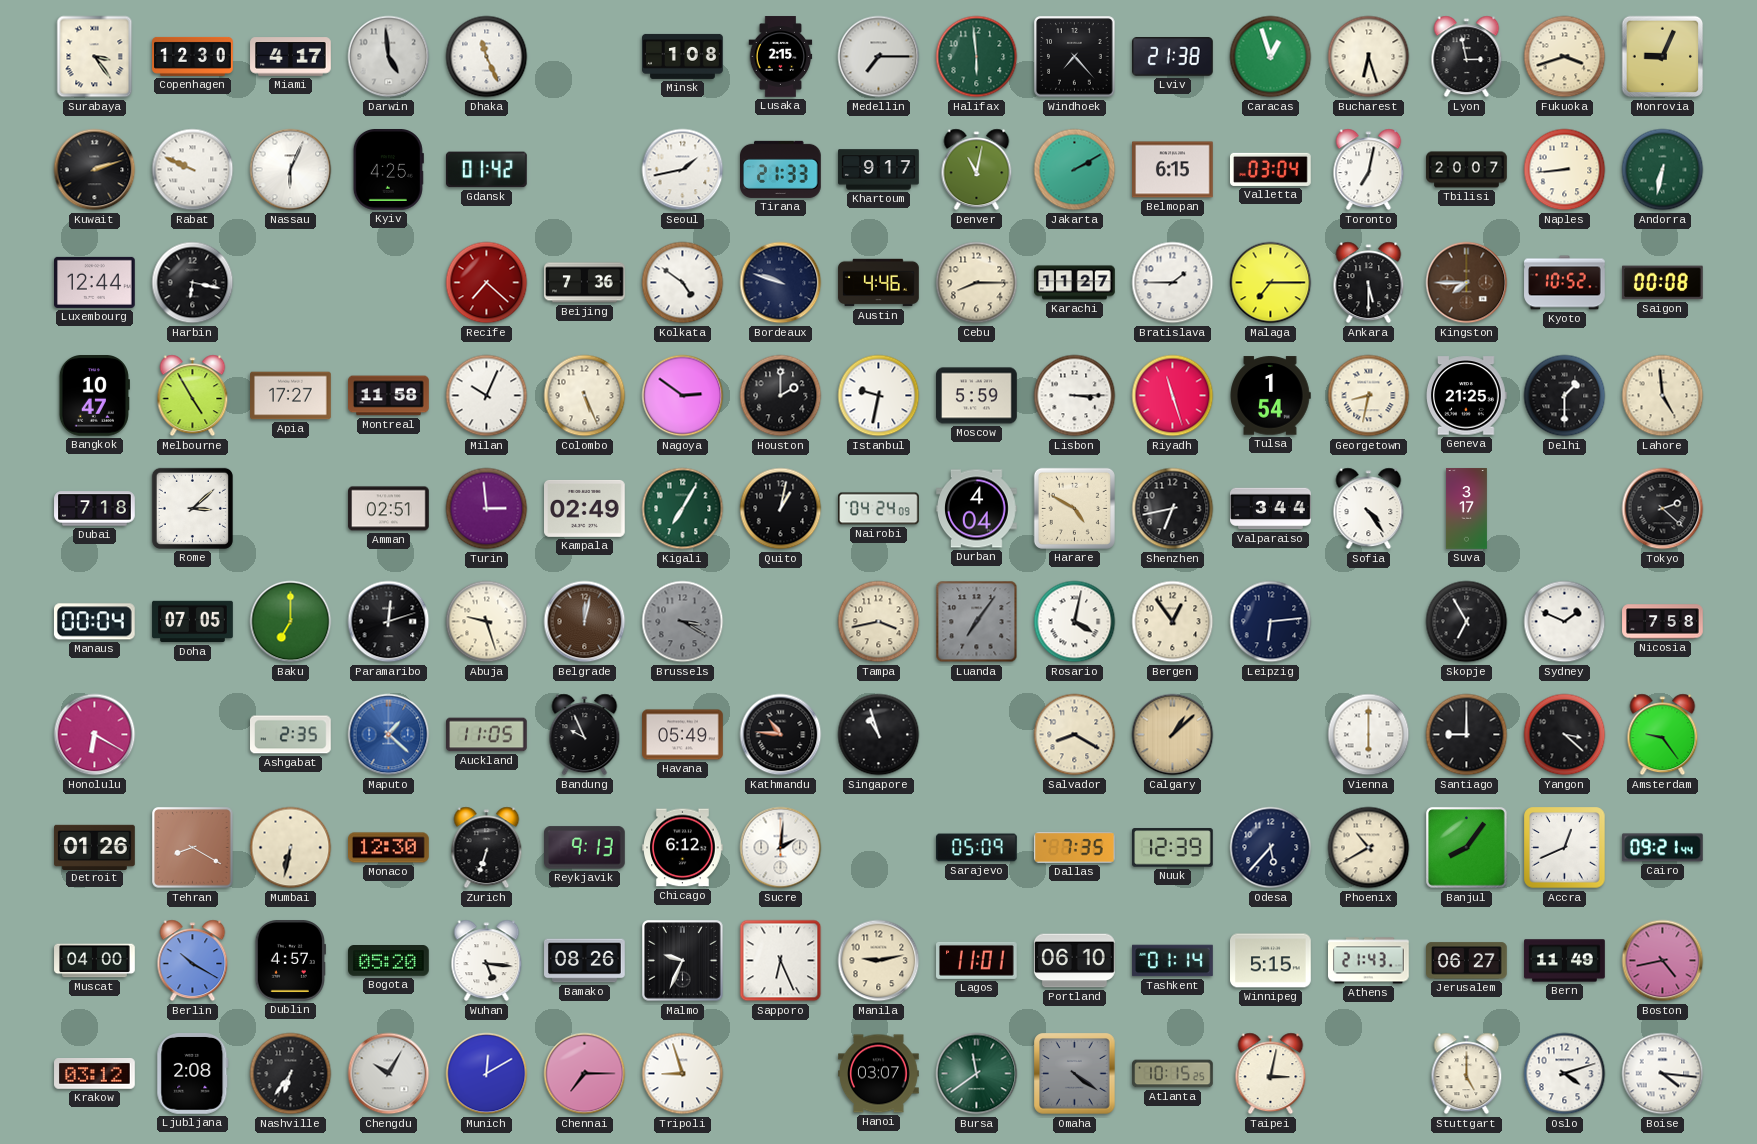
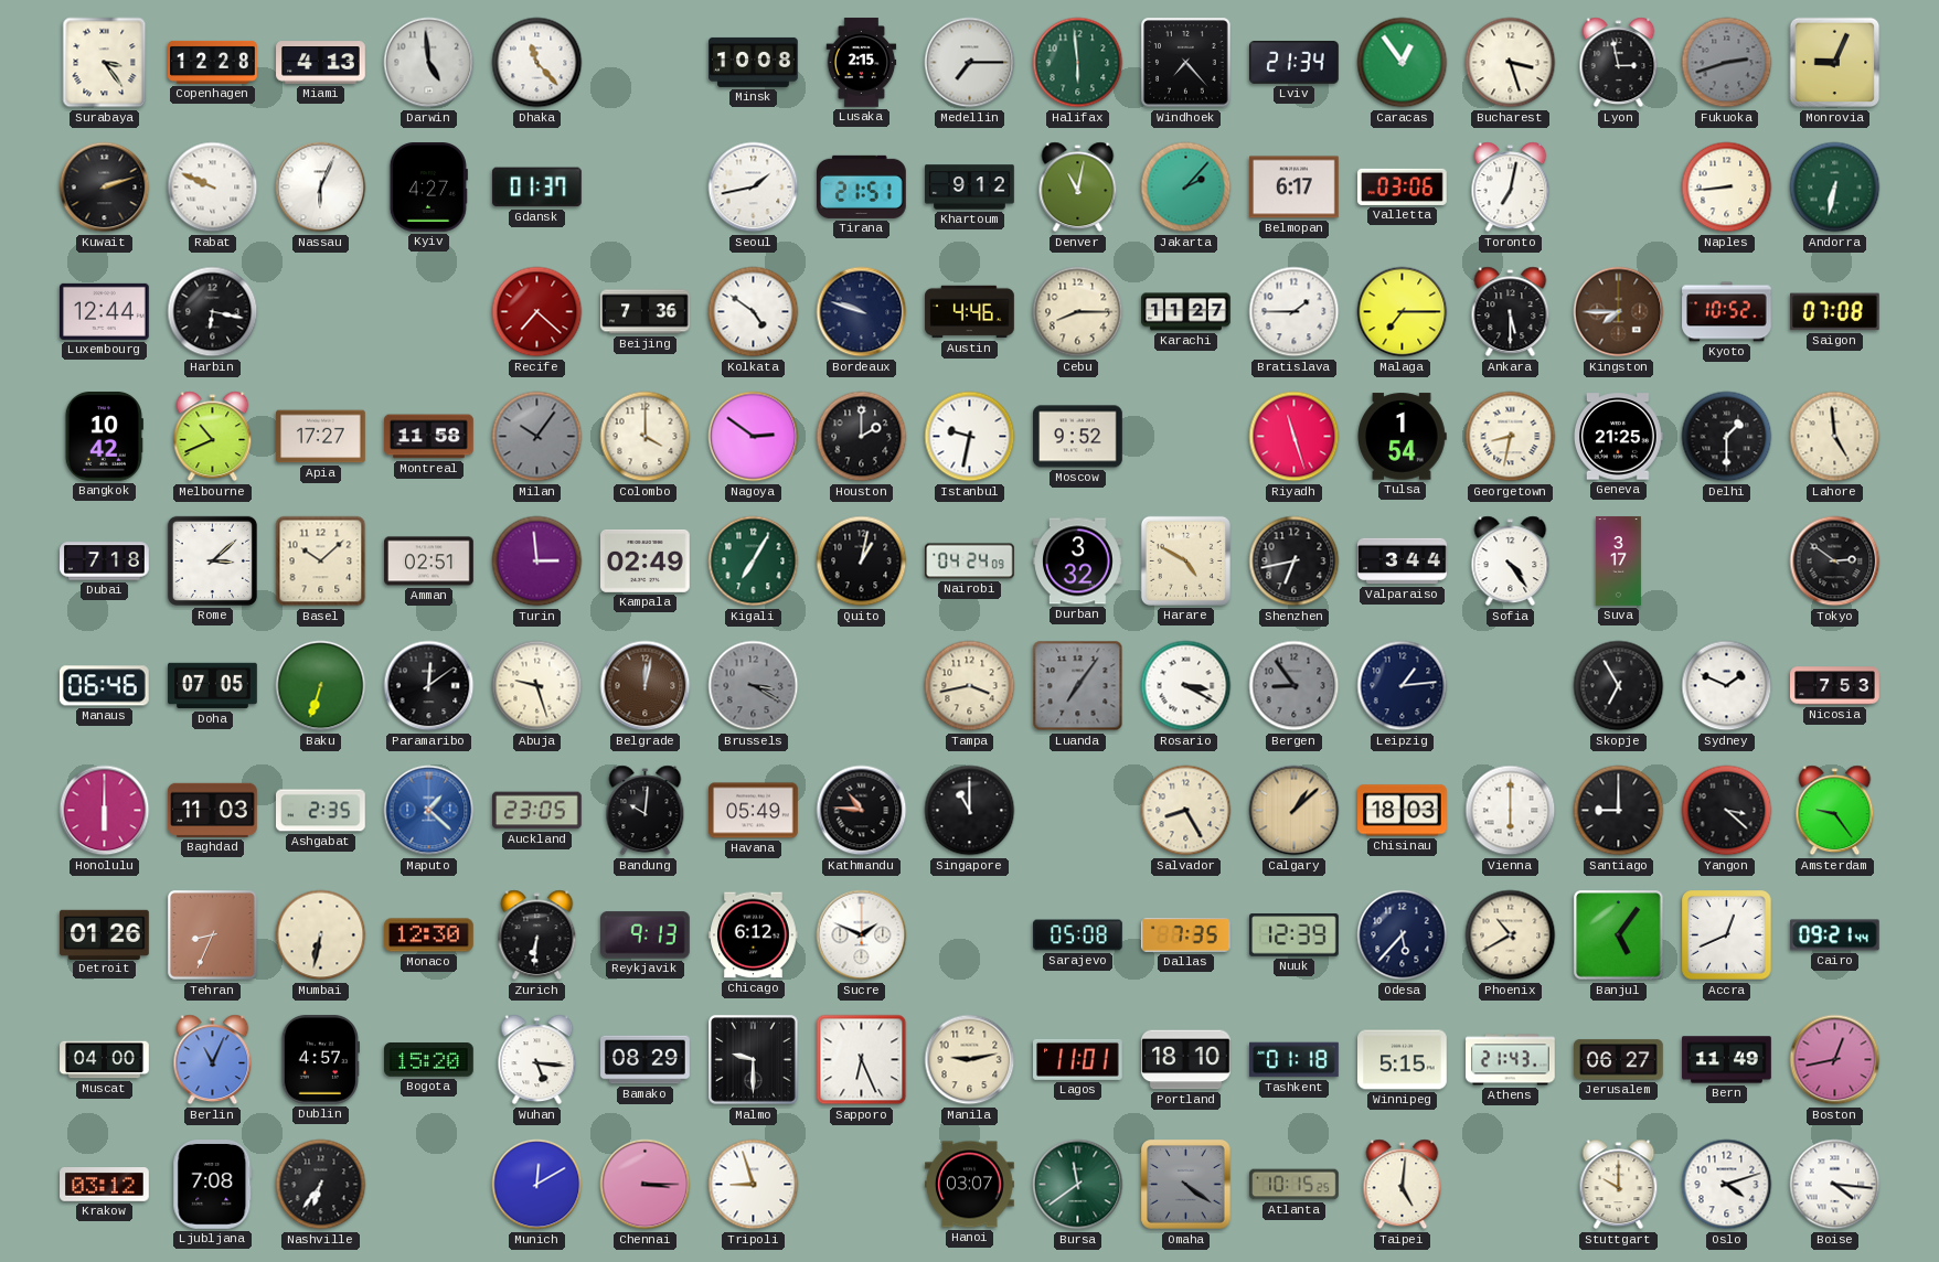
Copenhagen: 12:30 -> 12:28 (213, 62)
Miami: 4:17 -> 4:13 (321, 63)
Dhaka: 11:26 -> 11:23 (537, 63)
Minsk: 1:08 -> 10:08 (754, 62)
Lviv: 21:38 -> 21:34 (1295, 63)
Caracas: 12:57 -> 12:54 (1403, 63)
Bucharest: 6:27 -> 3:27 (1511, 63)
Fukuoka: 3:42 -> 2:42 (1727, 63)
Fukuoka dial: cream -> grey (1727, 63)
Kyiv: 4:25 -> 4:27 (428, 188)
Gdansk: 01:42 -> 01:37 (536, 188)
Tirana: 21:33 -> 21:51 (862, 186)
Khartoum: 9:17 -> 9:12 (970, 188)
Jakarta: 2:10 -> 2:07 (1186, 188)
Belmopan: 6:15 -> 6:17 (1295, 188)
Valletta: 03:04 -> 03:06 (1403, 186)
Tbilisi: 20:07 -> none (1467, 170)
Saigon: 00:08 -> 07:08 (1834, 312)
Bangkok: 10:47 -> 10:42 (104, 437)
Melbourne: 4:55 -> 10:41 (213, 437)
Milan: 10:04 -> 10:06 (537, 437)
Milan dial: white -> grey (537, 437)
Colombo: 5:26 -> 4:00 (646, 437)
Moscow: 5:59 -> 9:52 (1078, 437)
Lisbon: 3:15 -> none (1075, 396)
Basel: none -> 10:08 (321, 562)
Durban: 4:04 -> 3:32 (1078, 562)
Tokyo: 2:22 -> 2:51 (1835, 562)
Manaus: 00:04 -> 06:46 (104, 686)
Baku: 7:00 -> 6:33 (321, 686)
Paramaribo: 12:12 -> 12:09 (429, 686)
Rosario: 4:02 -> 3:20 (1186, 686)
Bergen: 12:54 -> 8:54 (1295, 686)
Bergen dial: cream -> grey (1295, 686)
Leipzig: 6:14 -> 1:14 (1403, 686)
Nicosia: 7:58 -> 7:53 (1835, 686)
Honolulu: 6:20 -> 6:00 (105, 811)
Baghdad: none -> 11:03 (213, 810)
Auckland: 11:05 -> 23:05 (537, 811)
Bandung: 9:56 -> 10:01 (646, 811)
Singapore: 10:57 -> 11:00 (970, 811)
Salvador: 8:20 -> 8:25 (1186, 811)
Chisinau: none -> 18:03 (1403, 811)
Tehran: 8:20 -> 8:34 (213, 935)
Zurich: 6:33 -> 6:31 (537, 935)
Sucre: 2:01 -> 1:49 (862, 935)
Sarajevo: 05:09 -> 05:08 (1078, 935)
Banjul: 8:06 -> 5:06 (1619, 935)
Berlin: 10:20 -> 11:04 (213, 1060)
Bogota: 05:20 -> 15:20 (429, 1060)
Bamako: 08:26 -> 08:29 (646, 1060)
Malmo: 9:34 -> 9:30 (754, 1060)
Portland: 06:10 -> 18:10 (1186, 1060)
Tashkent: 01:14 -> 01:18 (1295, 1060)
Boston: 4:43 -> 12:43 (1835, 1060)
Ljubljana: 2:08 -> 7:08 (213, 1185)
Chengdu: 10:05 -> none (389, 1074)
Chennai: 7:15 -> 3:15 (646, 1185)
Taipei: 3:02 -> 5:01 (1403, 1185)
Stuttgart: 5:00 -> 10:00 (1619, 1185)
